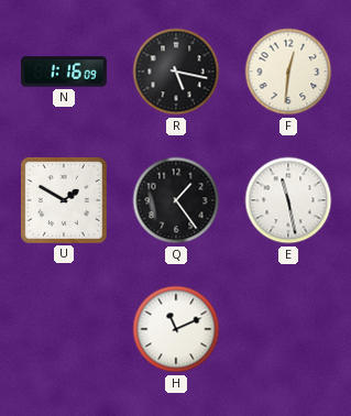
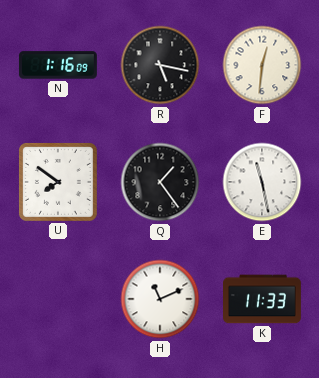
U: 1:50 -> 7:51 (58, 182)
K: none -> 11:33 (263, 299)
